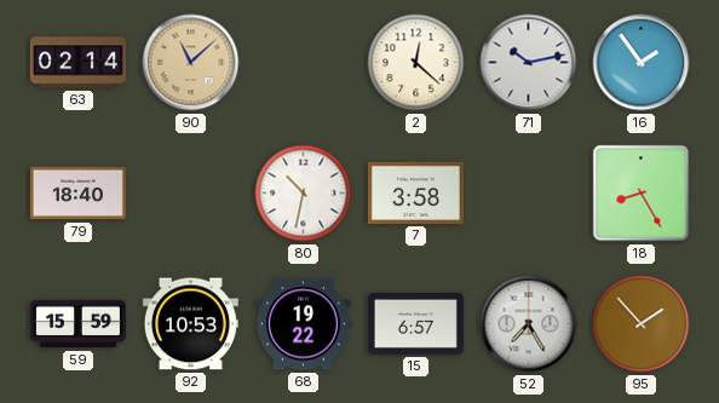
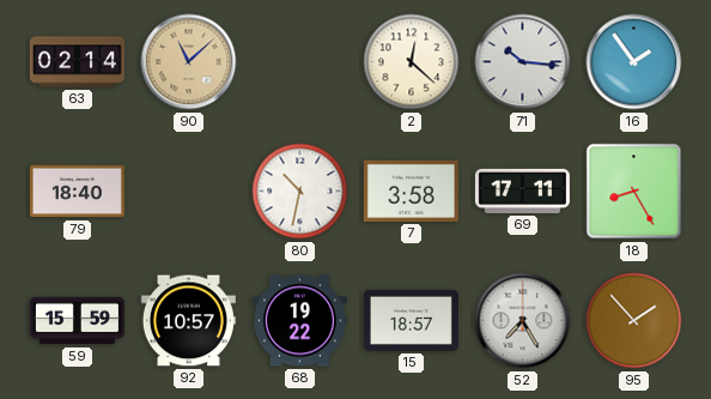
71: 10:13 -> 10:16 (523, 62)
69: none -> 17:11 (522, 191)
92: 10:53 -> 10:57 (188, 321)
15: 6:57 -> 18:57 (411, 320)
